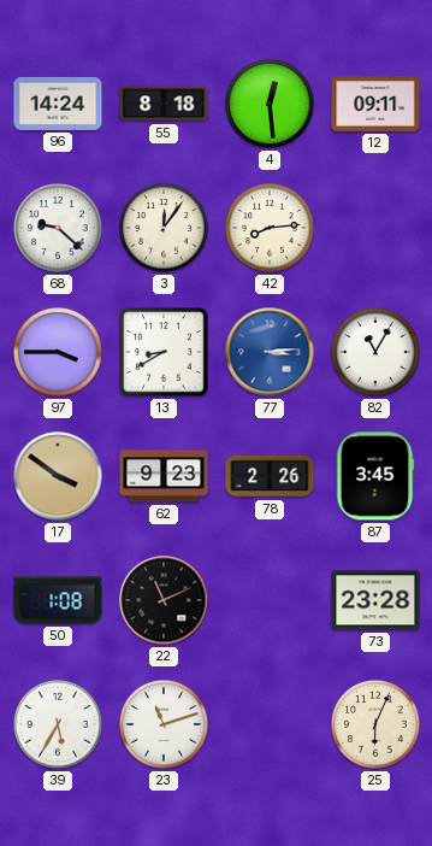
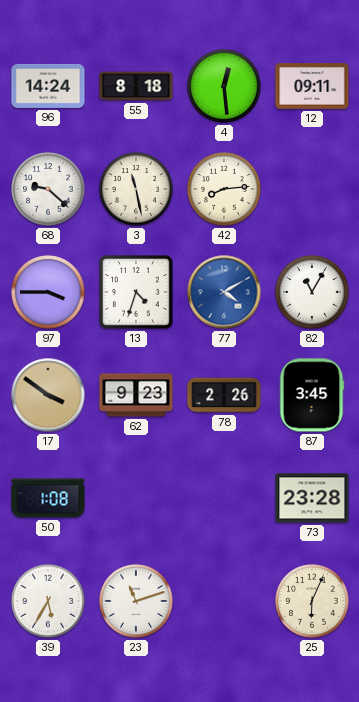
3: 12:06 -> 11:28 (136, 189)
13: 8:40 -> 4:33 (136, 292)
77: 3:14 -> 4:10 (224, 292)
22: 11:11 -> none (164, 600)
